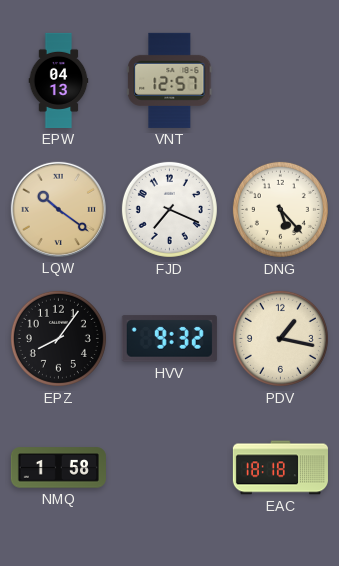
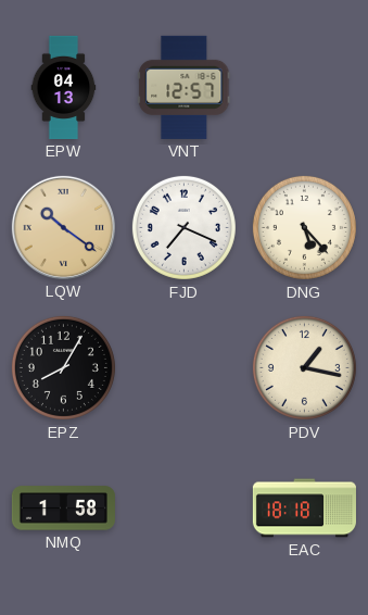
EPZ: 8:06 -> 8:05 (63, 367)
HVV: 9:32 -> none (169, 339)
